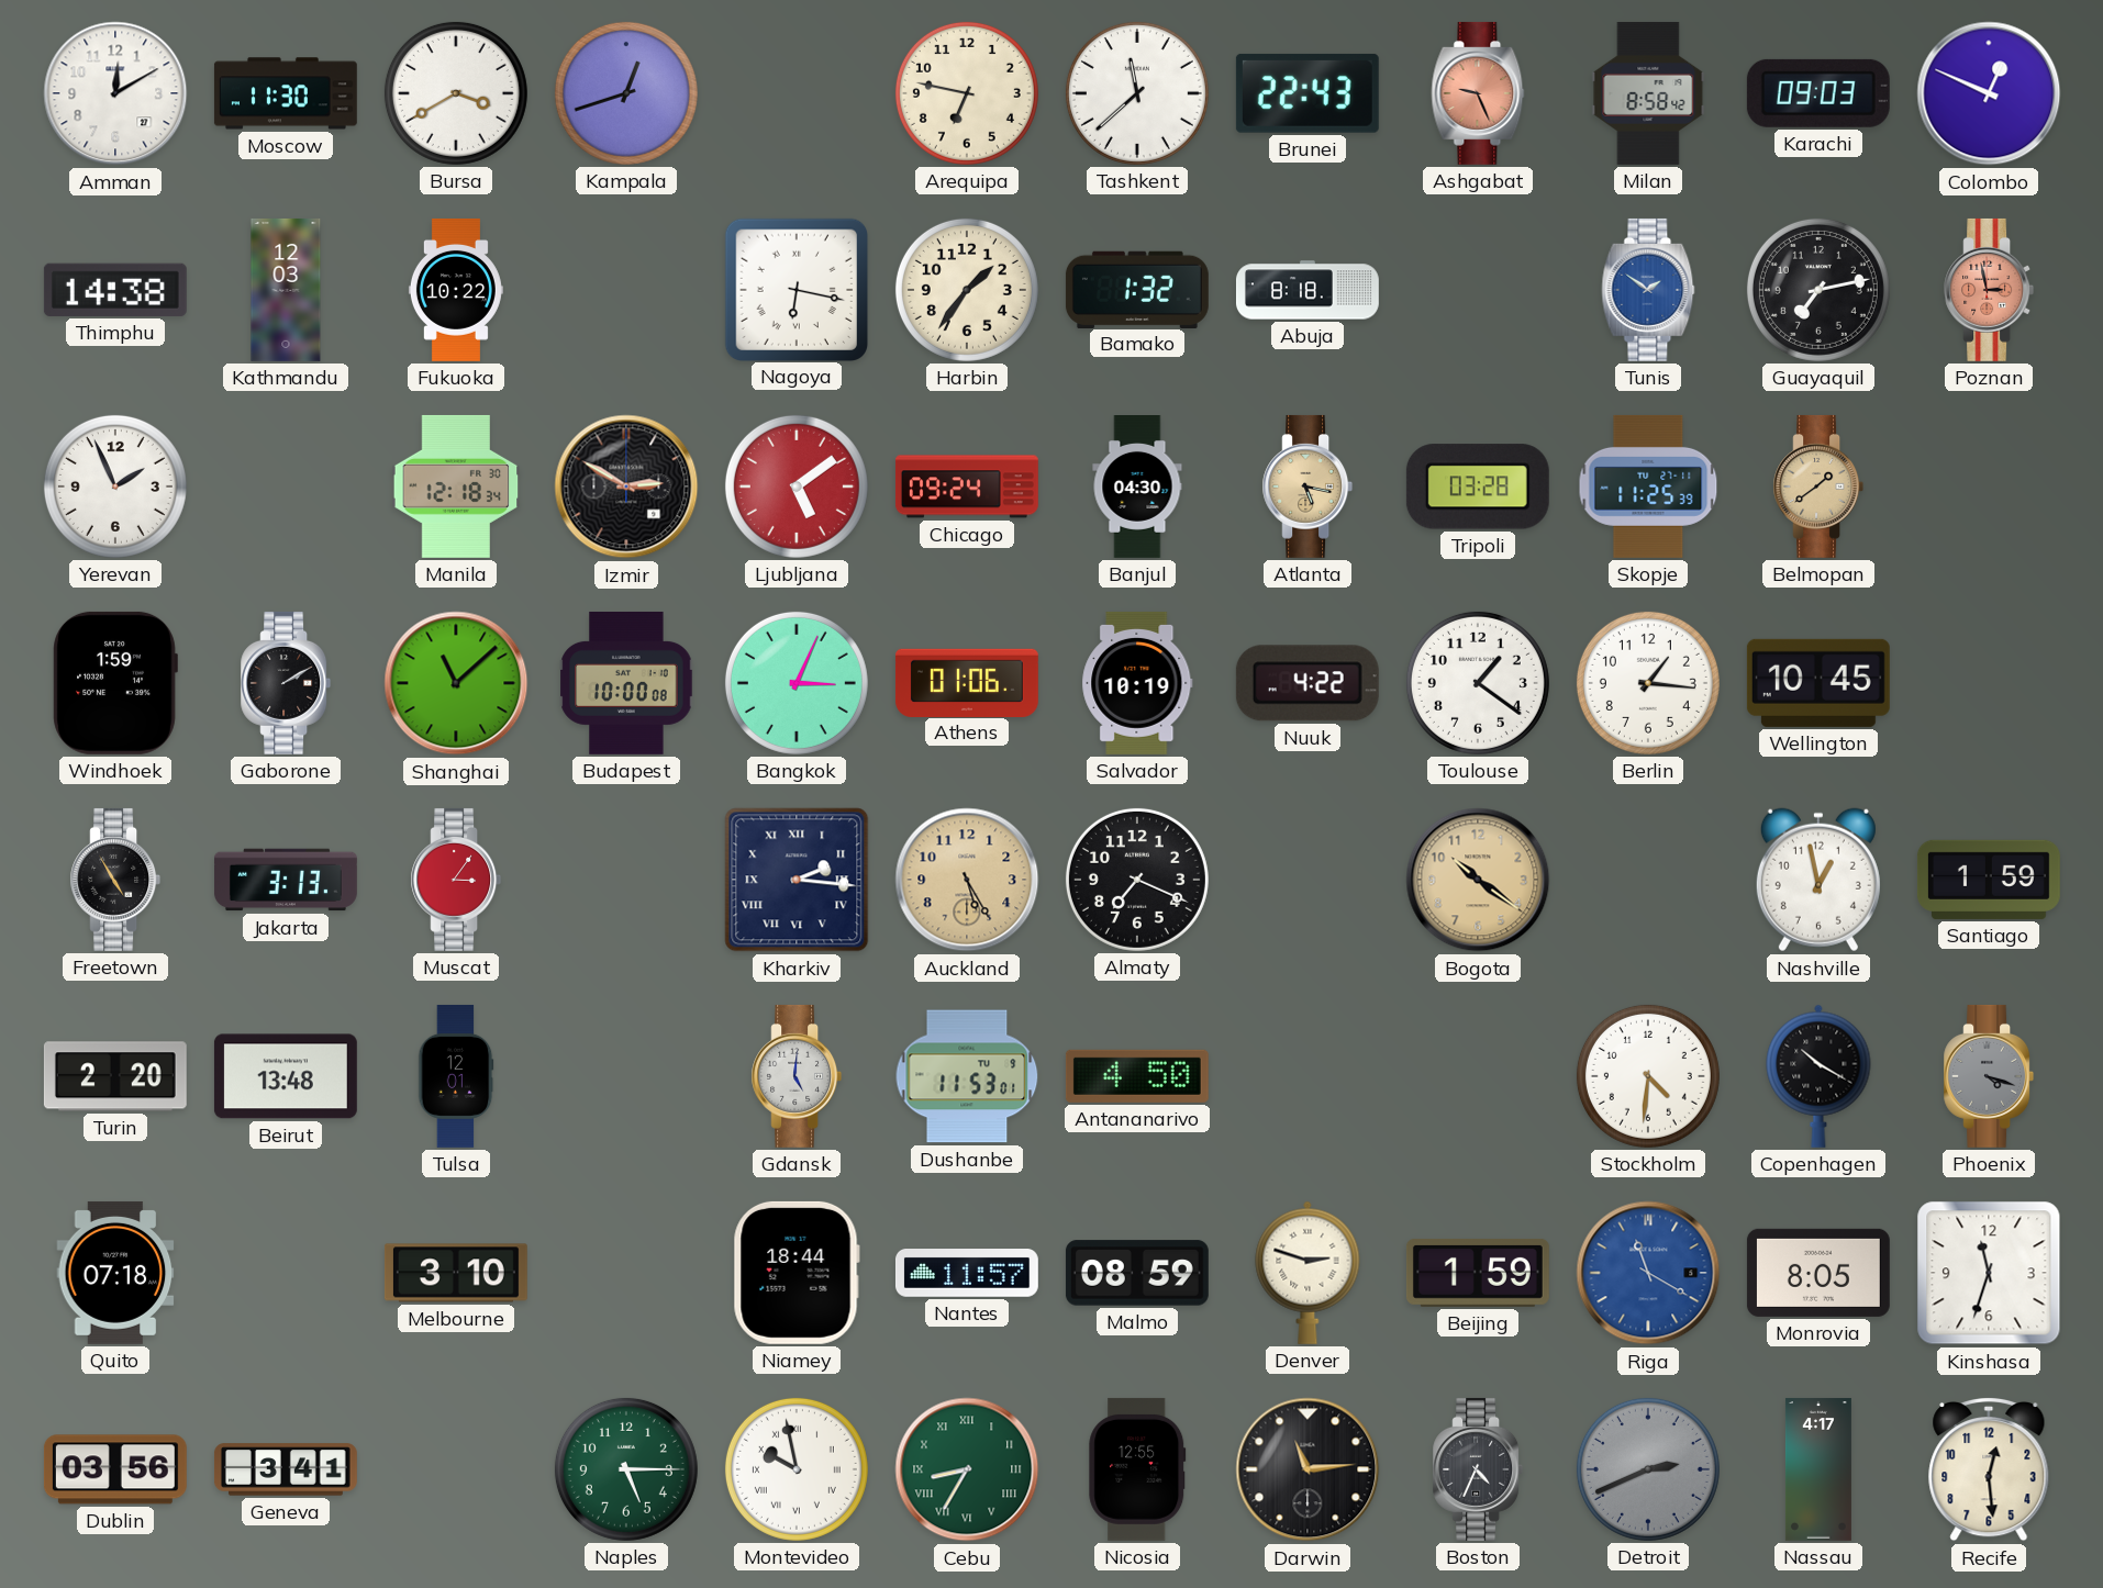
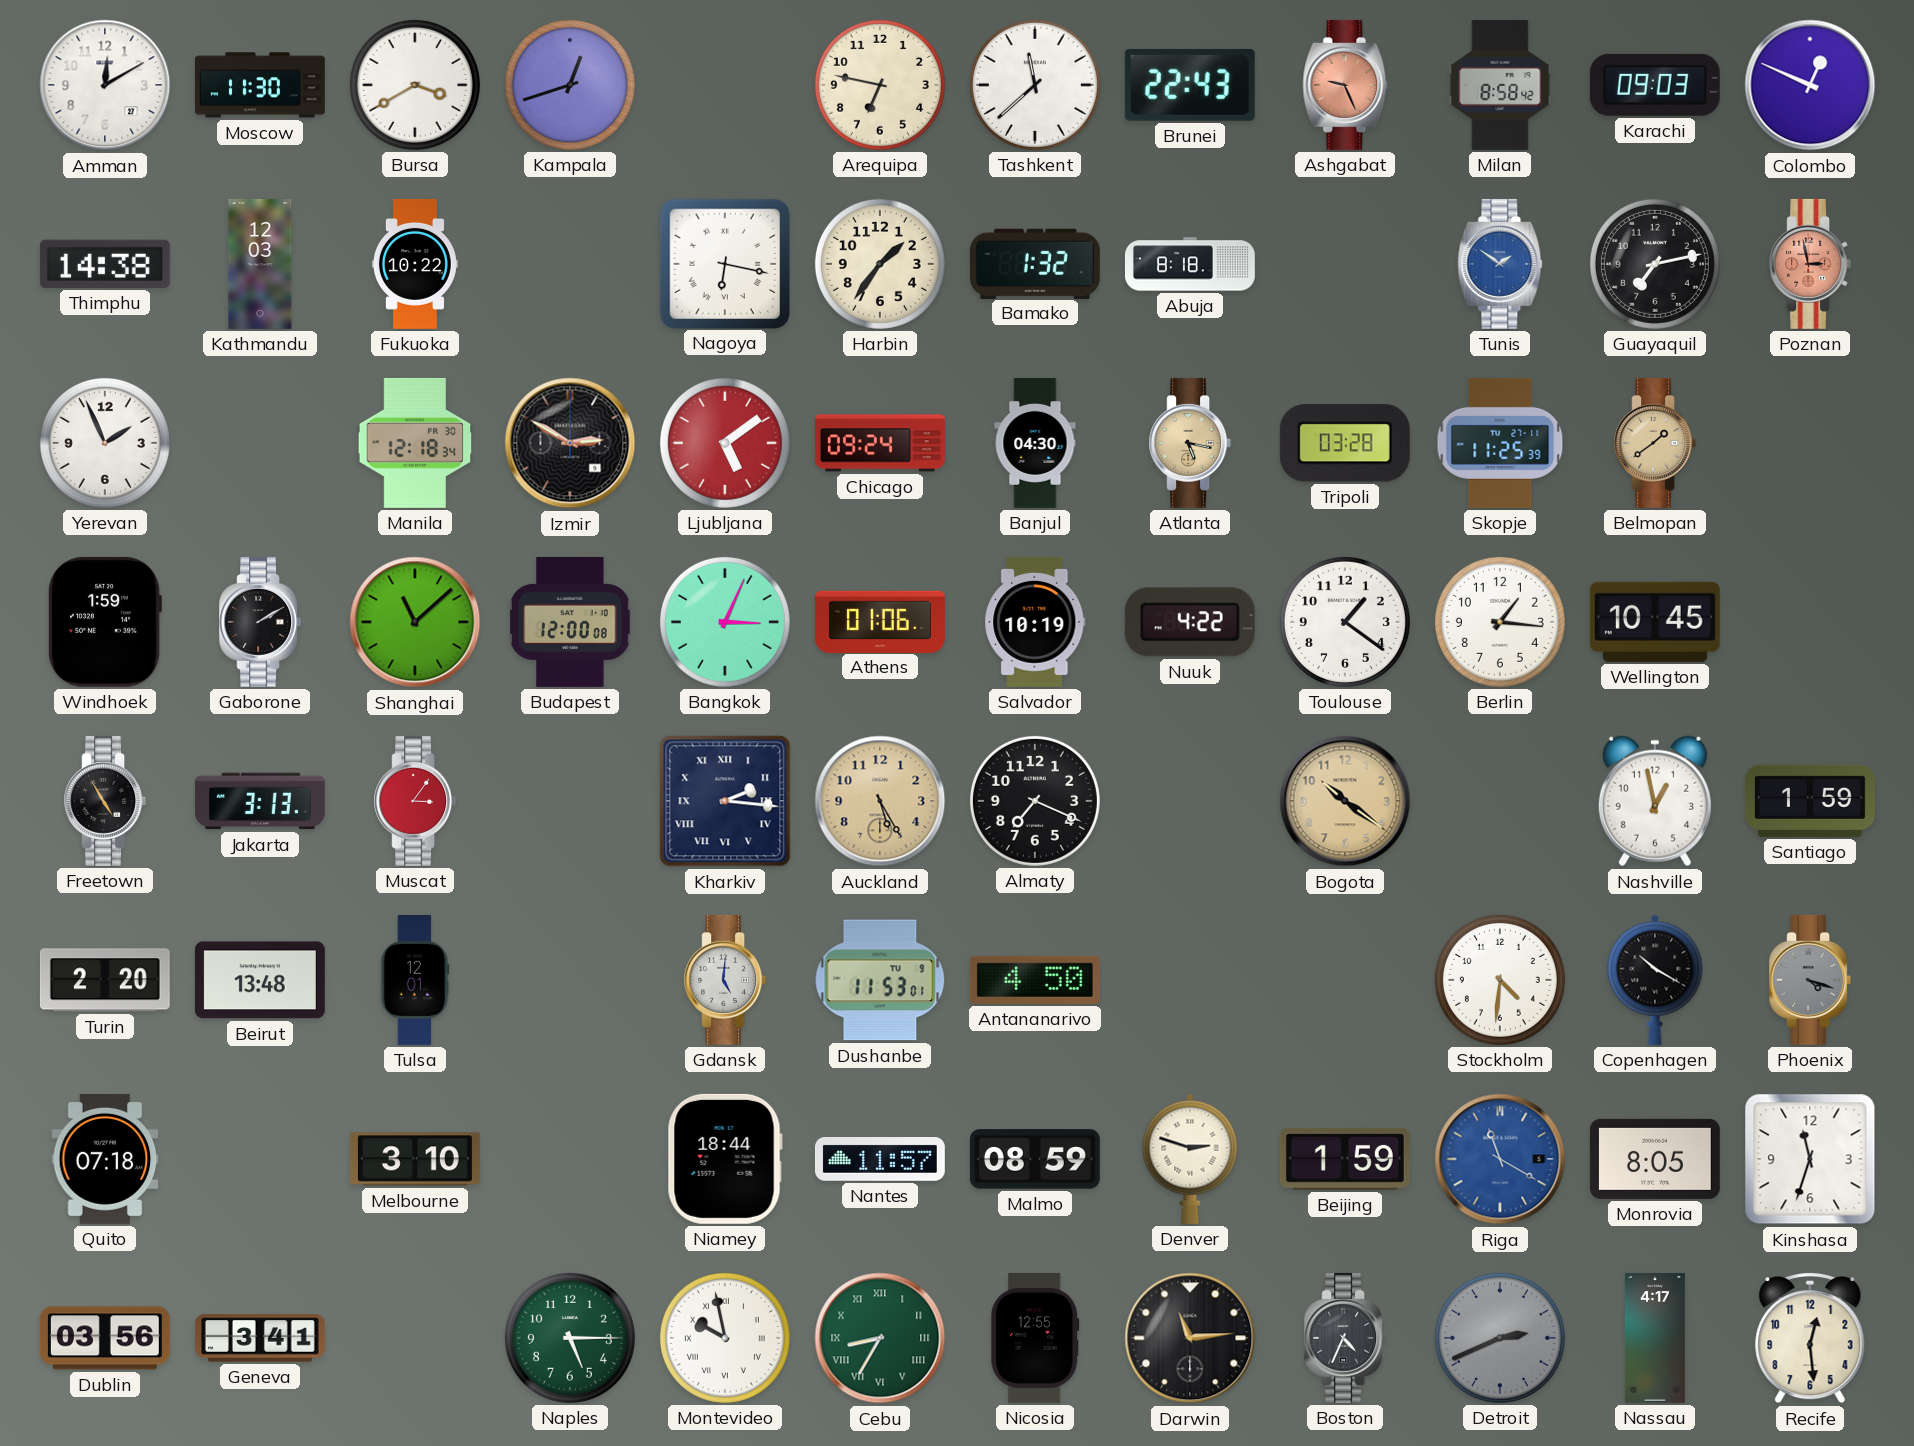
Budapest: 10:00 -> 12:00 (570, 622)
